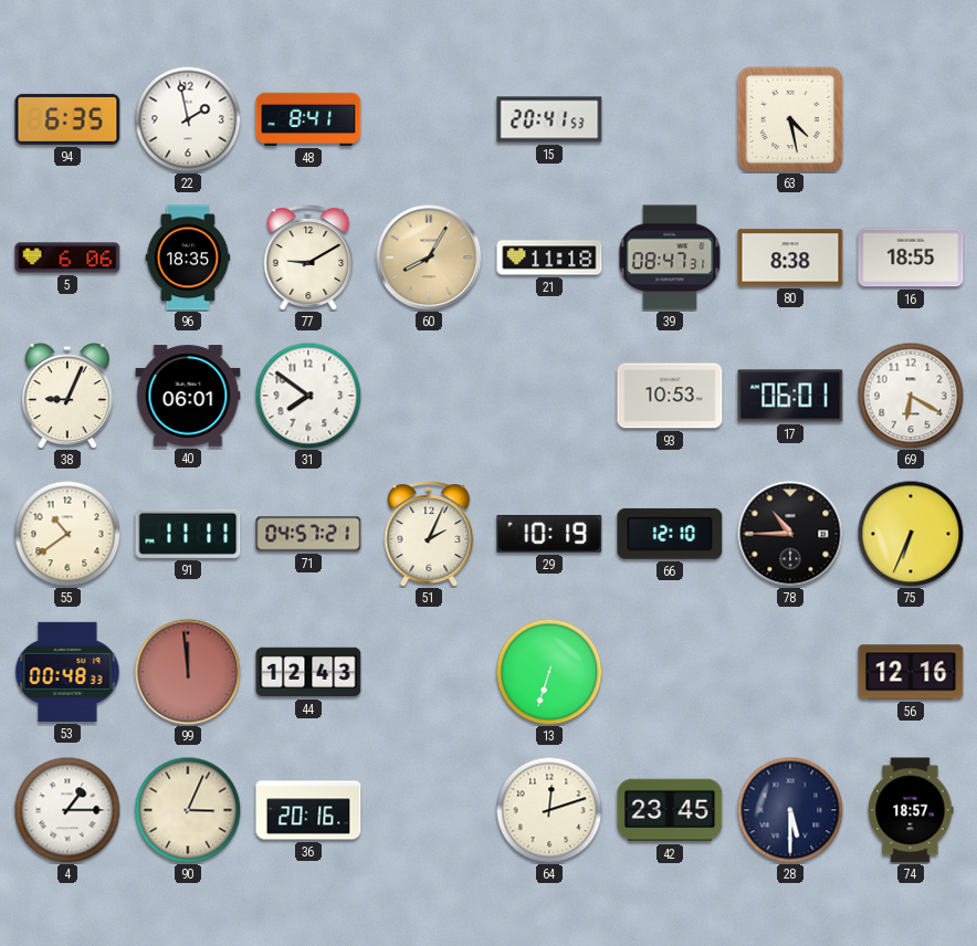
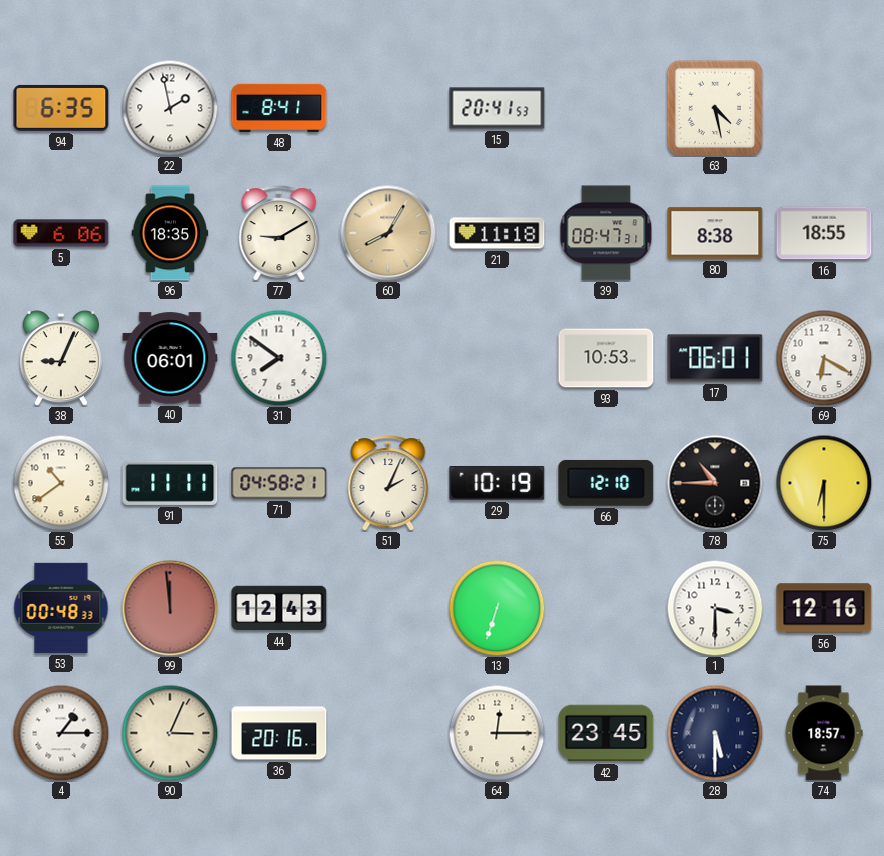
71: 04:57 -> 04:58 (279, 483)
75: 6:34 -> 6:30 (824, 483)
1: none -> 3:30 (715, 608)
64: 12:12 -> 12:15 (497, 733)
